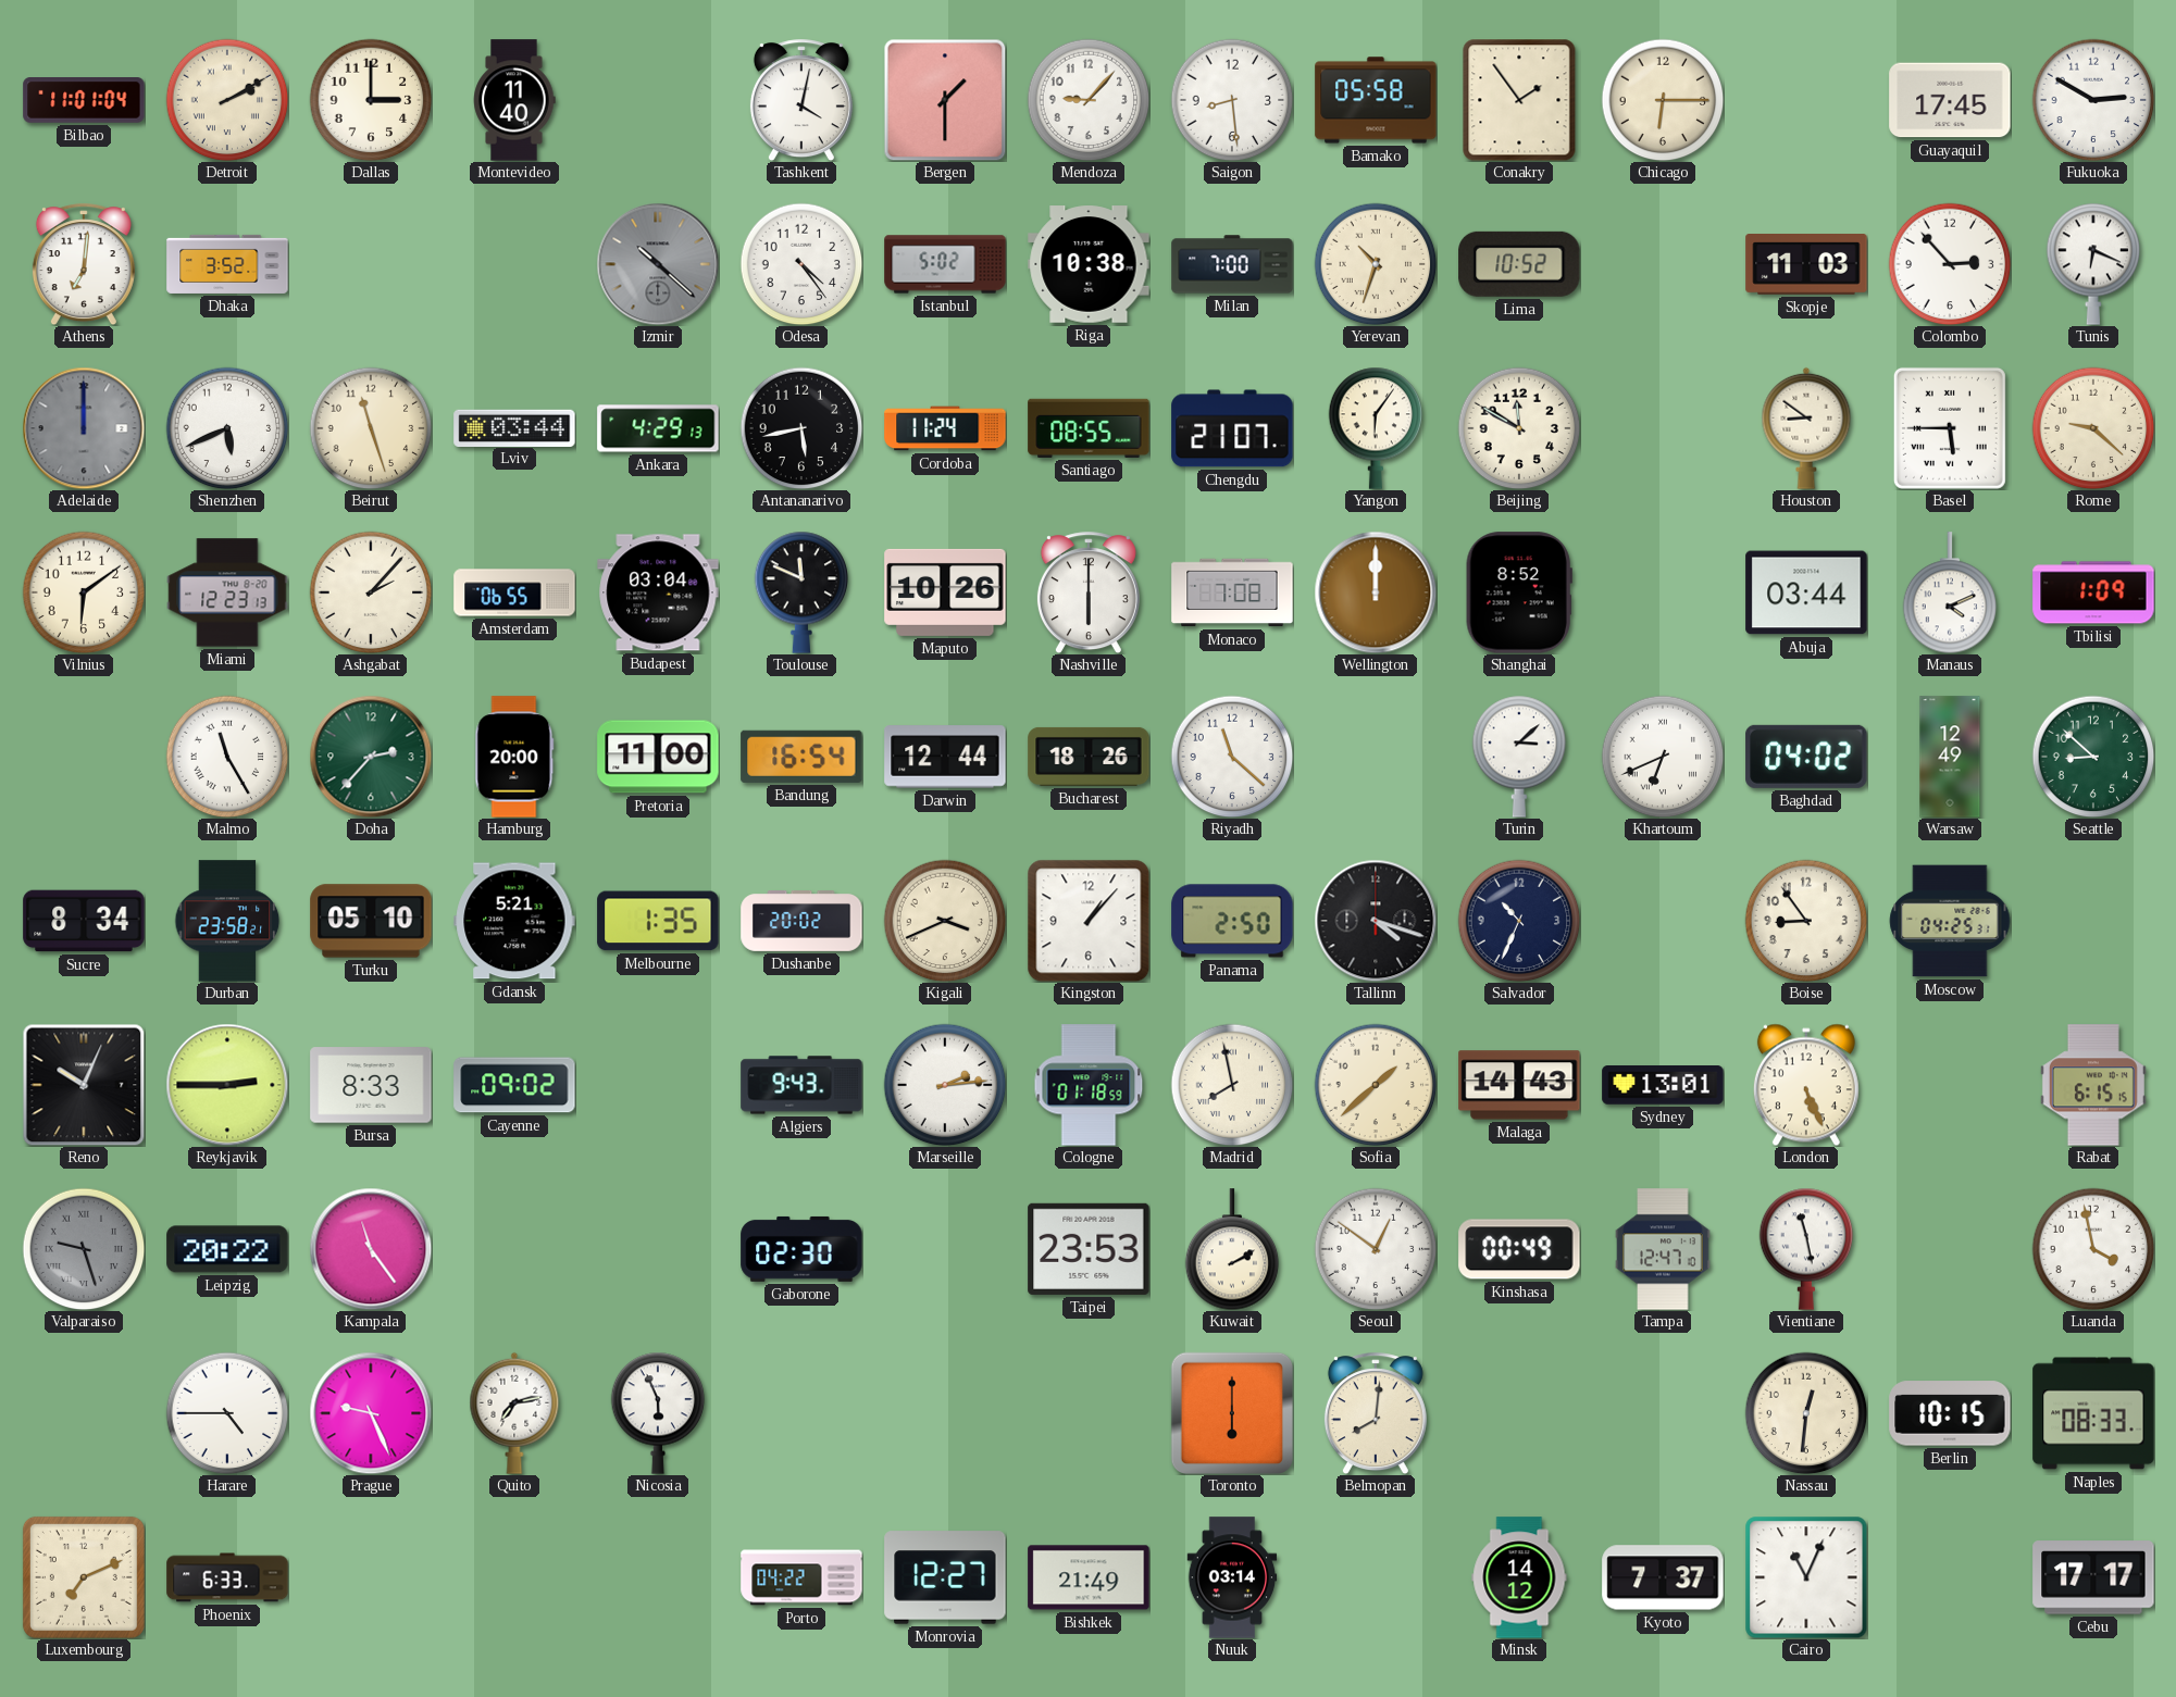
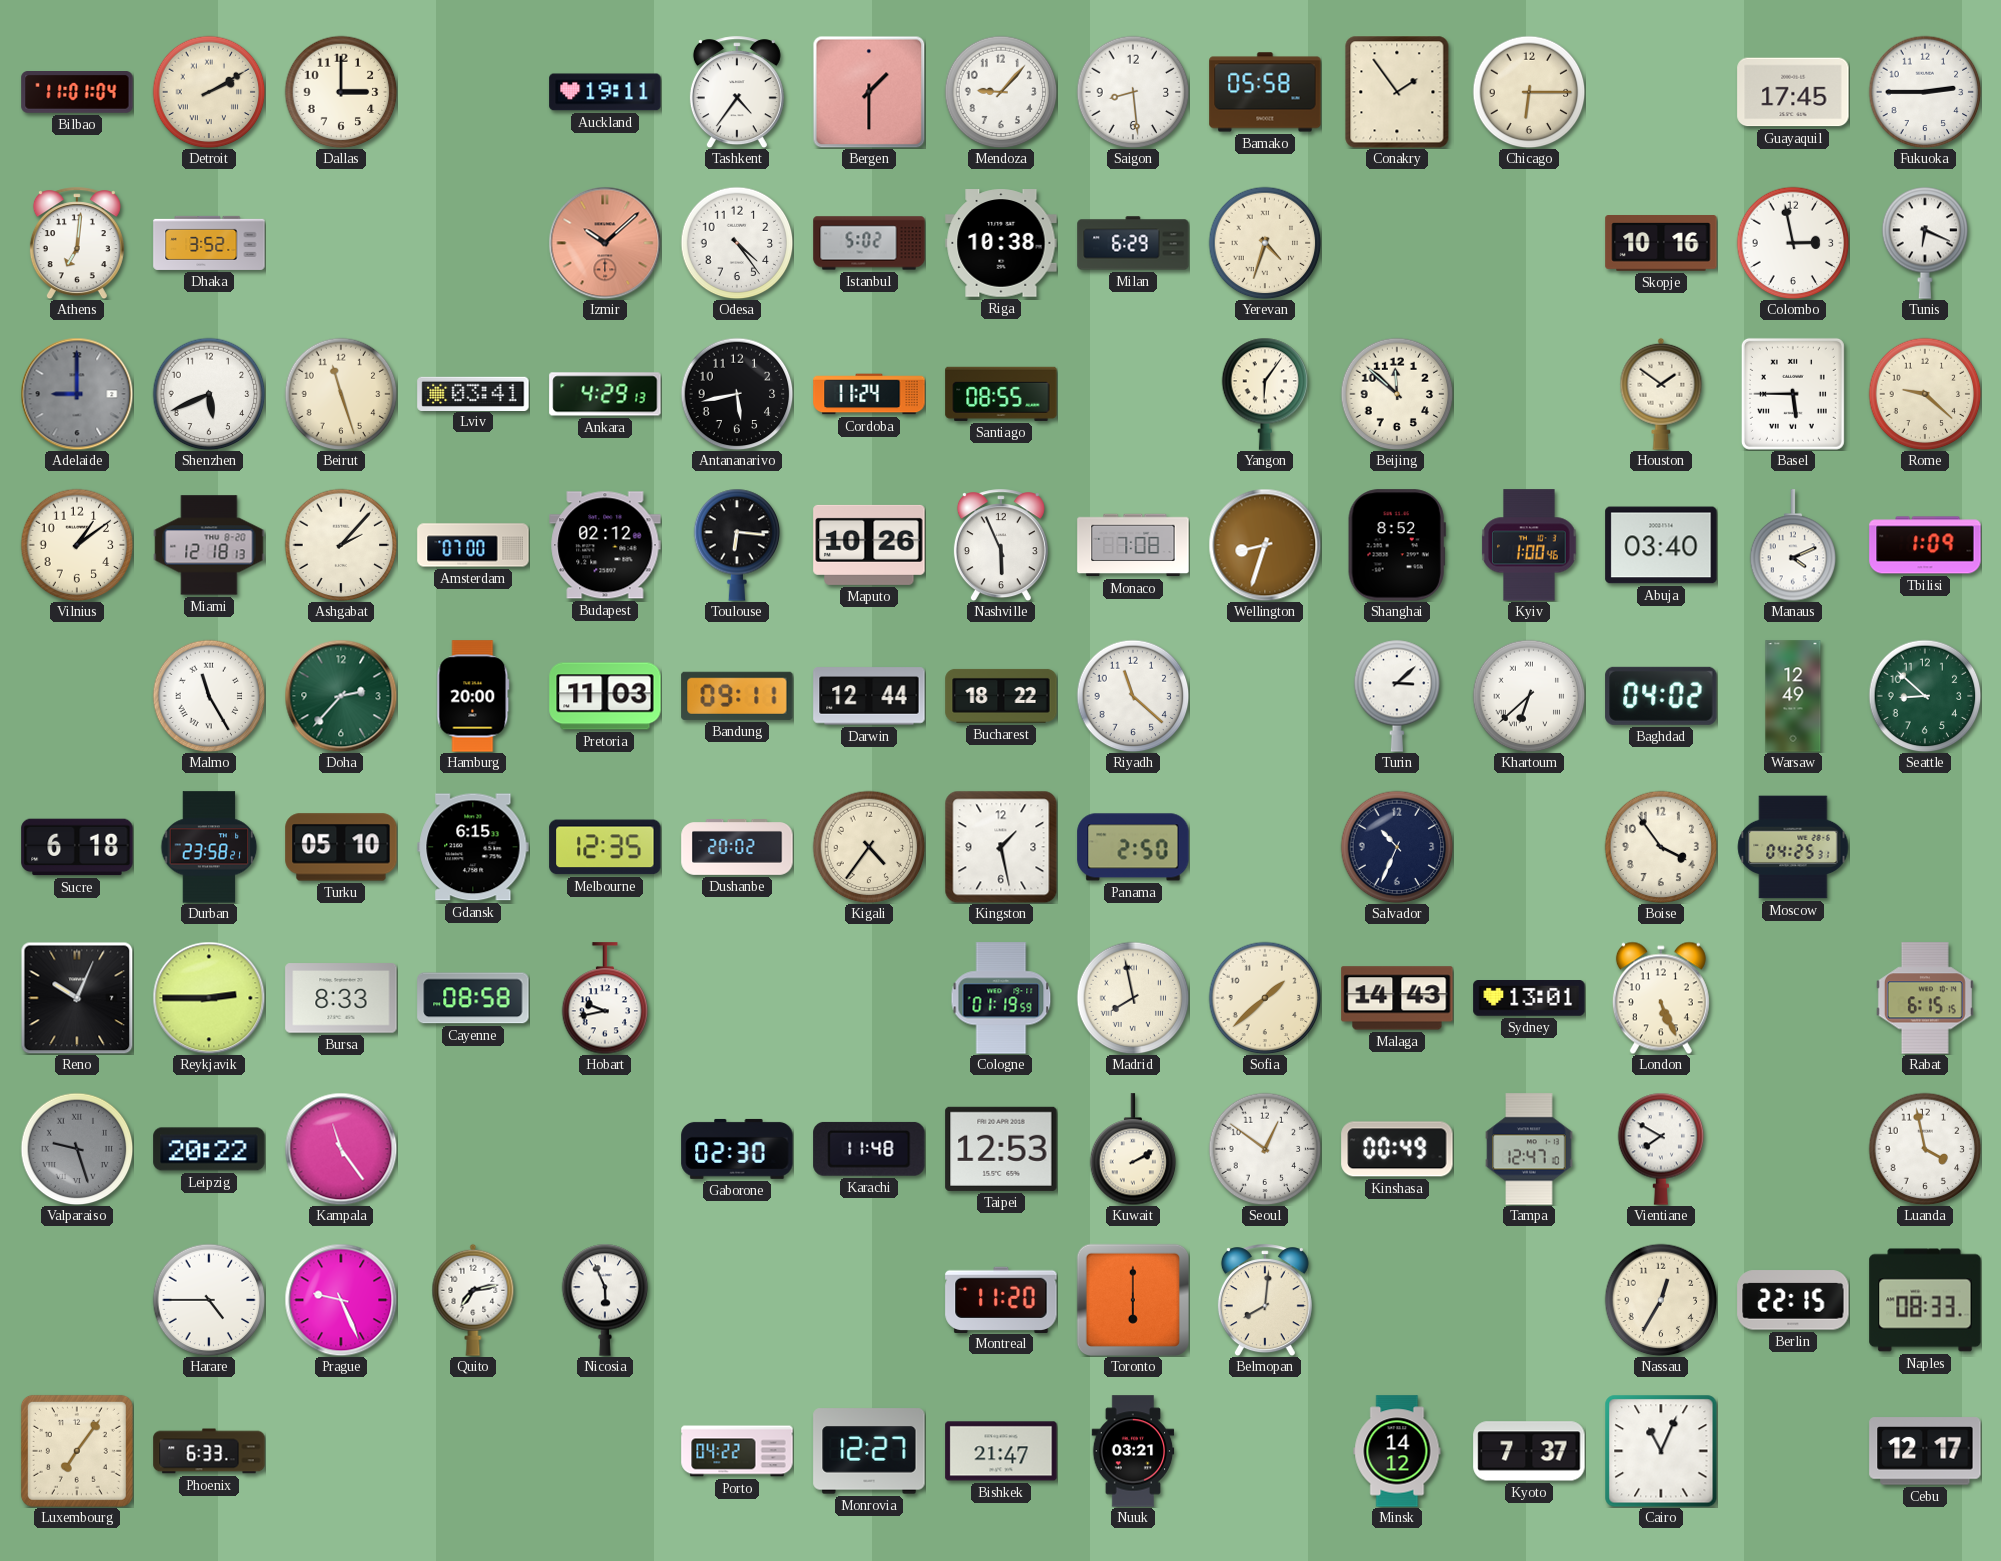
Montevideo: 11:40 -> none (514, 100)
Auckland: none -> 19:11 (605, 92)
Tashkent: 4:02 -> 4:36 (737, 92)
Fukuoka: 2:50 -> 2:45 (1925, 92)
Izmir: 10:22 -> 10:08 (605, 243)
Izmir dial: grey -> salmon (605, 243)
Milan: 7:00 -> 6:29 (1133, 243)
Yerevan: 10:33 -> 4:33 (1265, 243)
Lima: 10:52 -> none (1519, 264)
Skopje: 11:03 -> 10:16 (1661, 243)
Colombo: 2:53 -> 2:58 (1793, 243)
Adelaide: 12:00 -> 9:00 (77, 394)
Lviv: 03:44 -> 03:41 (473, 393)
Chengdu: 21:07 -> none (1232, 428)
Beijing: 11:50 -> 11:52 (1397, 394)
Houston: 8:51 -> 1:51 (1661, 394)
Vilnius: 6:09 -> 1:09 (77, 545)
Miami: 12:23 -> 12:18 (209, 545)
Amsterdam: 06:55 -> 07:00 (473, 545)
Budapest: 03:04 -> 02:12 (605, 545)
Toulouse: 11:49 -> 6:16 (737, 545)
Nashville: 6:00 -> 5:56 (1001, 545)
Wellington: 12:00 -> 8:33 (1265, 545)
Kyiv: none -> 1:00 (1529, 545)
Abuja: 03:44 -> 03:40 (1661, 545)
Pretoria: 11:00 -> 11:03 (605, 696)
Bandung: 16:54 -> 09:11 (737, 696)
Bucharest: 18:26 -> 18:22 (1001, 696)
Khartoum: 6:41 -> 6:38 (1529, 696)
Sucre: 8:34 -> 6:18 (77, 847)
Gdansk: 5:21 -> 6:15 (473, 847)
Melbourne: 1:35 -> 12:35 (605, 847)
Kigali: 3:41 -> 4:36 (869, 847)
Kingston: 1:07 -> 1:28 (1001, 847)
Tallinn: 4:18 -> none (1376, 921)
Boise: 8:54 -> 3:54 (1661, 847)
Cayenne: 09:02 -> 08:58 (473, 998)
Hobart: none -> 9:43 (605, 998)
Algiers: 9:43 -> none (801, 1085)
Marseille: 2:14 -> none (945, 1085)
Cologne: 01:18 -> 01:19 (1001, 998)
Karachi: none -> 11:48 (869, 1149)
Taipei: 23:53 -> 12:53 (1001, 1149)
Vientiane: 11:28 -> 7:50 (1661, 1149)
Montreal: none -> 11:20 (1001, 1299)
Nassau: 12:31 -> 12:35 (1661, 1300)
Berlin: 10:15 -> 22:15 (1793, 1300)
Luxembourg: 7:11 -> 7:06 (77, 1451)
Bishkek: 21:49 -> 21:47 (1001, 1451)
Nuuk: 03:14 -> 03:21 (1133, 1451)
Cebu: 17:17 -> 12:17 (1925, 1451)
